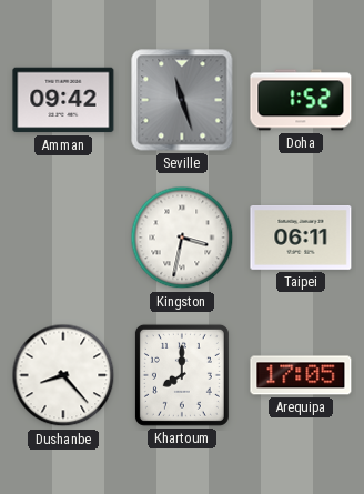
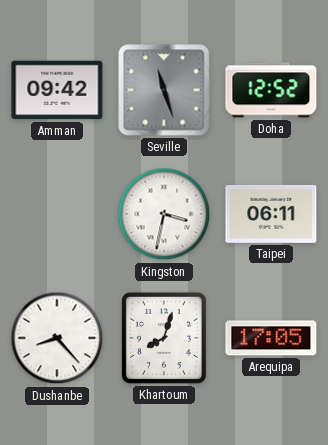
Doha: 1:52 -> 12:52 (271, 90)
Khartoum: 8:00 -> 8:03 (164, 338)
